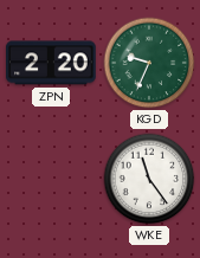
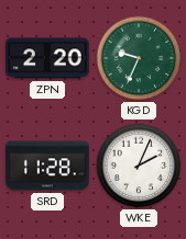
SRD: none -> 11:28 (47, 166)
WKE: 11:24 -> 2:04 (139, 166)
